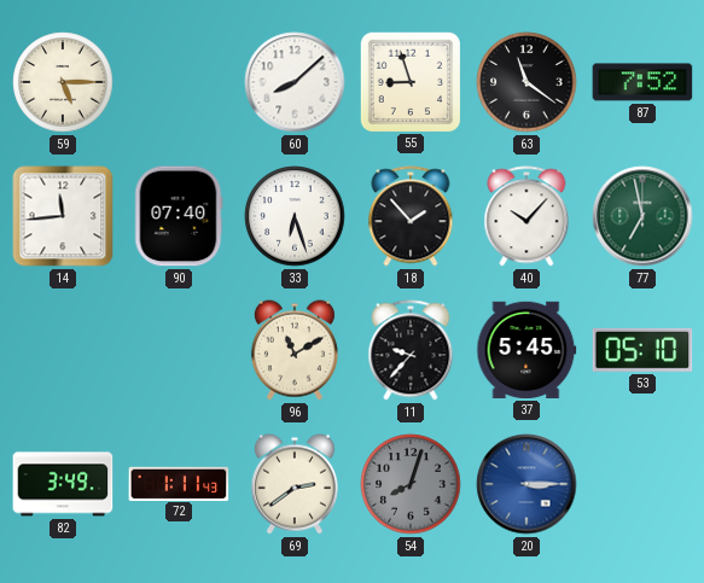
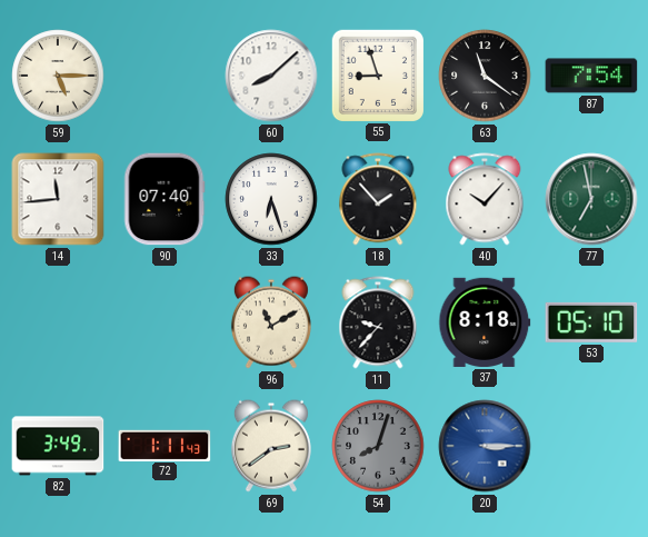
87: 7:52 -> 7:54 (591, 76)
37: 5:45 -> 8:18 (485, 322)
